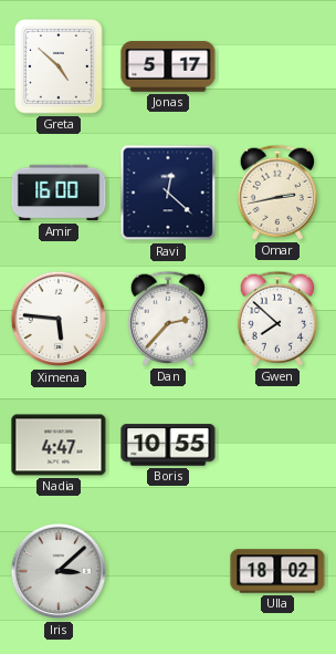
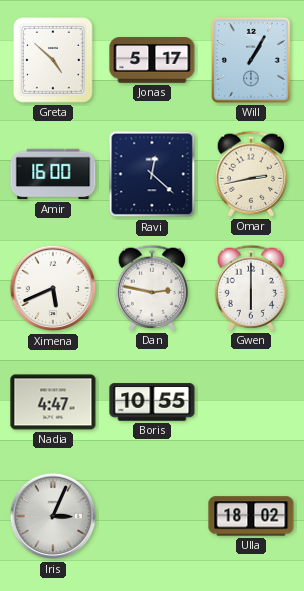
Will: none -> 1:05 (251, 60)
Ximena: 5:46 -> 5:41 (53, 288)
Dan: 2:37 -> 2:47 (151, 288)
Gwen: 7:52 -> 6:00 (250, 288)
Iris: 3:08 -> 3:04 (53, 516)
